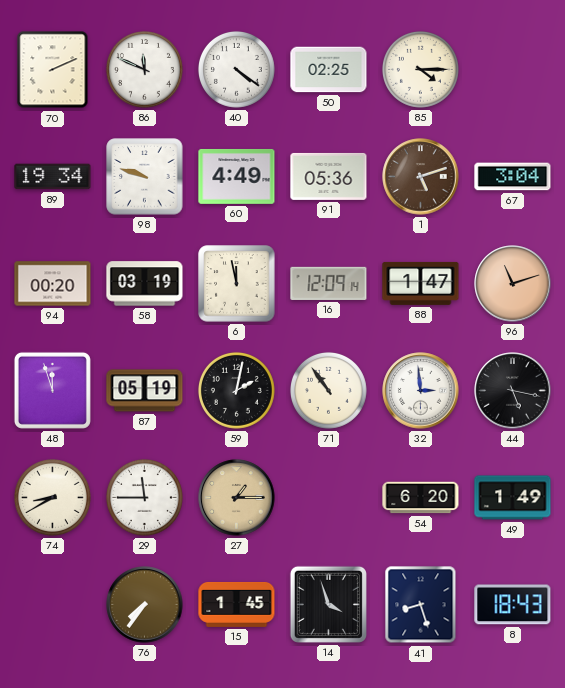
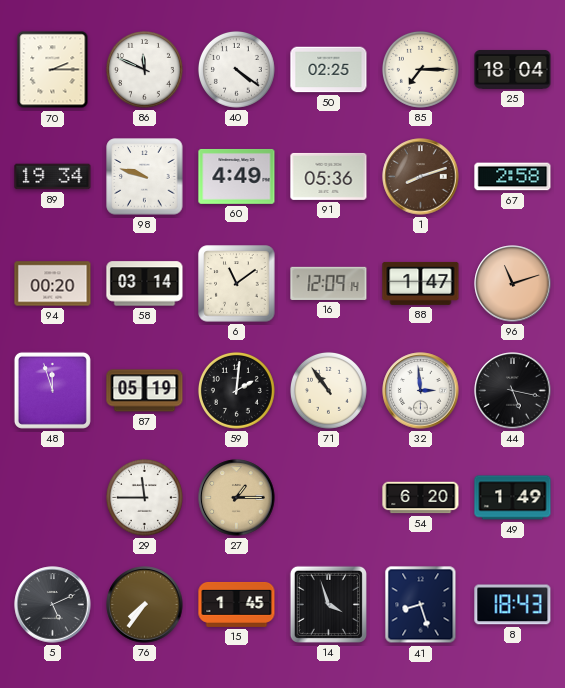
70: 2:11 -> 2:15 (53, 70)
85: 4:15 -> 7:15 (420, 69)
25: none -> 18:04 (513, 69)
1: 5:12 -> 8:12 (421, 177)
67: 3:04 -> 2:58 (513, 177)
58: 03:19 -> 03:14 (145, 284)
6: 11:58 -> 11:09 (237, 284)
59: 2:02 -> 2:01 (236, 390)
74: 8:40 -> none (52, 497)
5: none -> 5:11 (53, 605)
